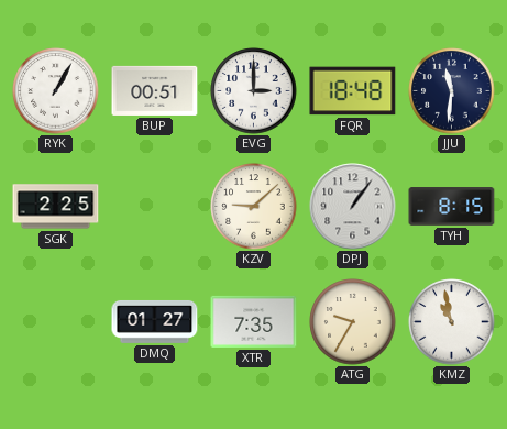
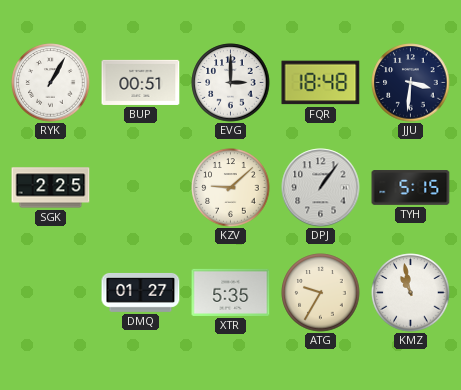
JJU: 11:31 -> 3:31 (411, 83)
TYH: 8:15 -> 5:15 (411, 188)
XTR: 7:35 -> 5:35 (231, 292)
